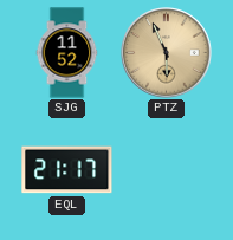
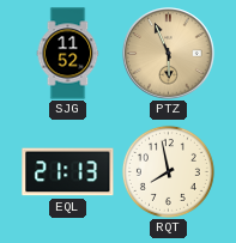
EQL: 21:17 -> 21:13 (68, 172)
RQT: none -> 7:58 (168, 171)
